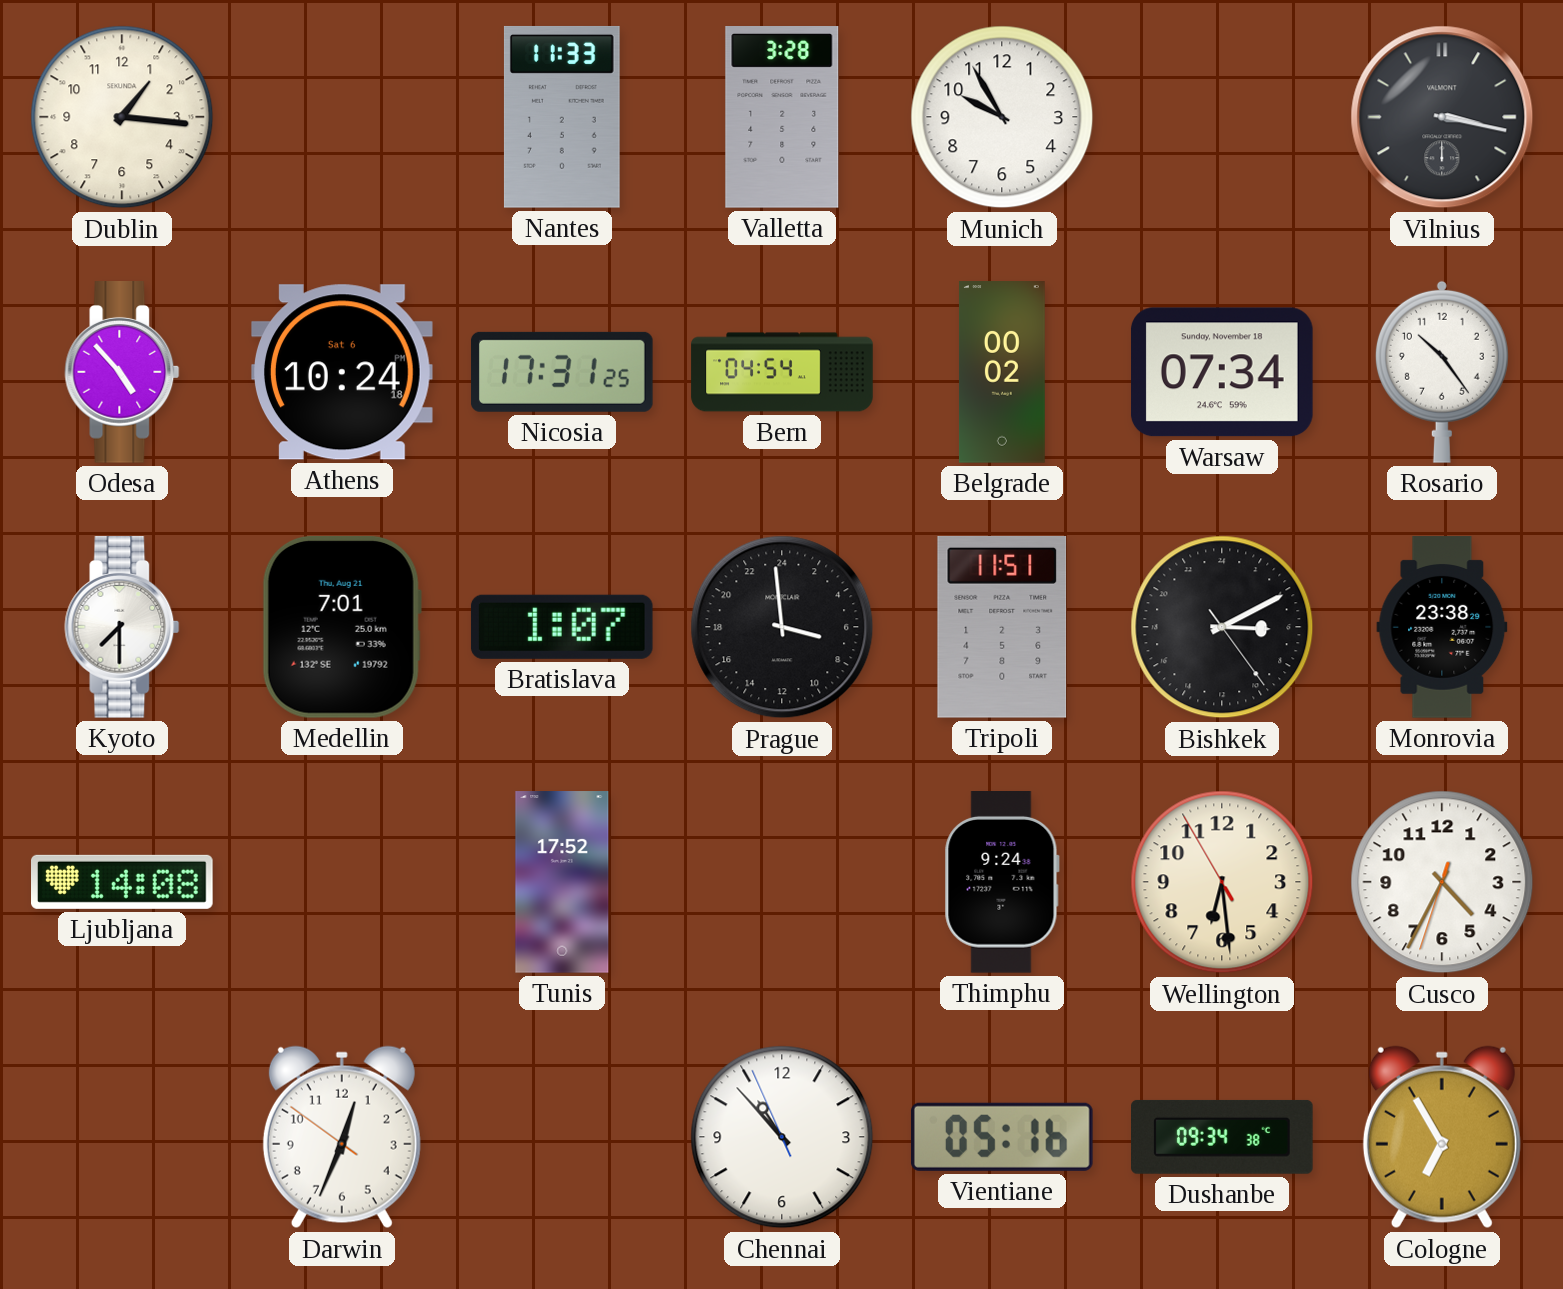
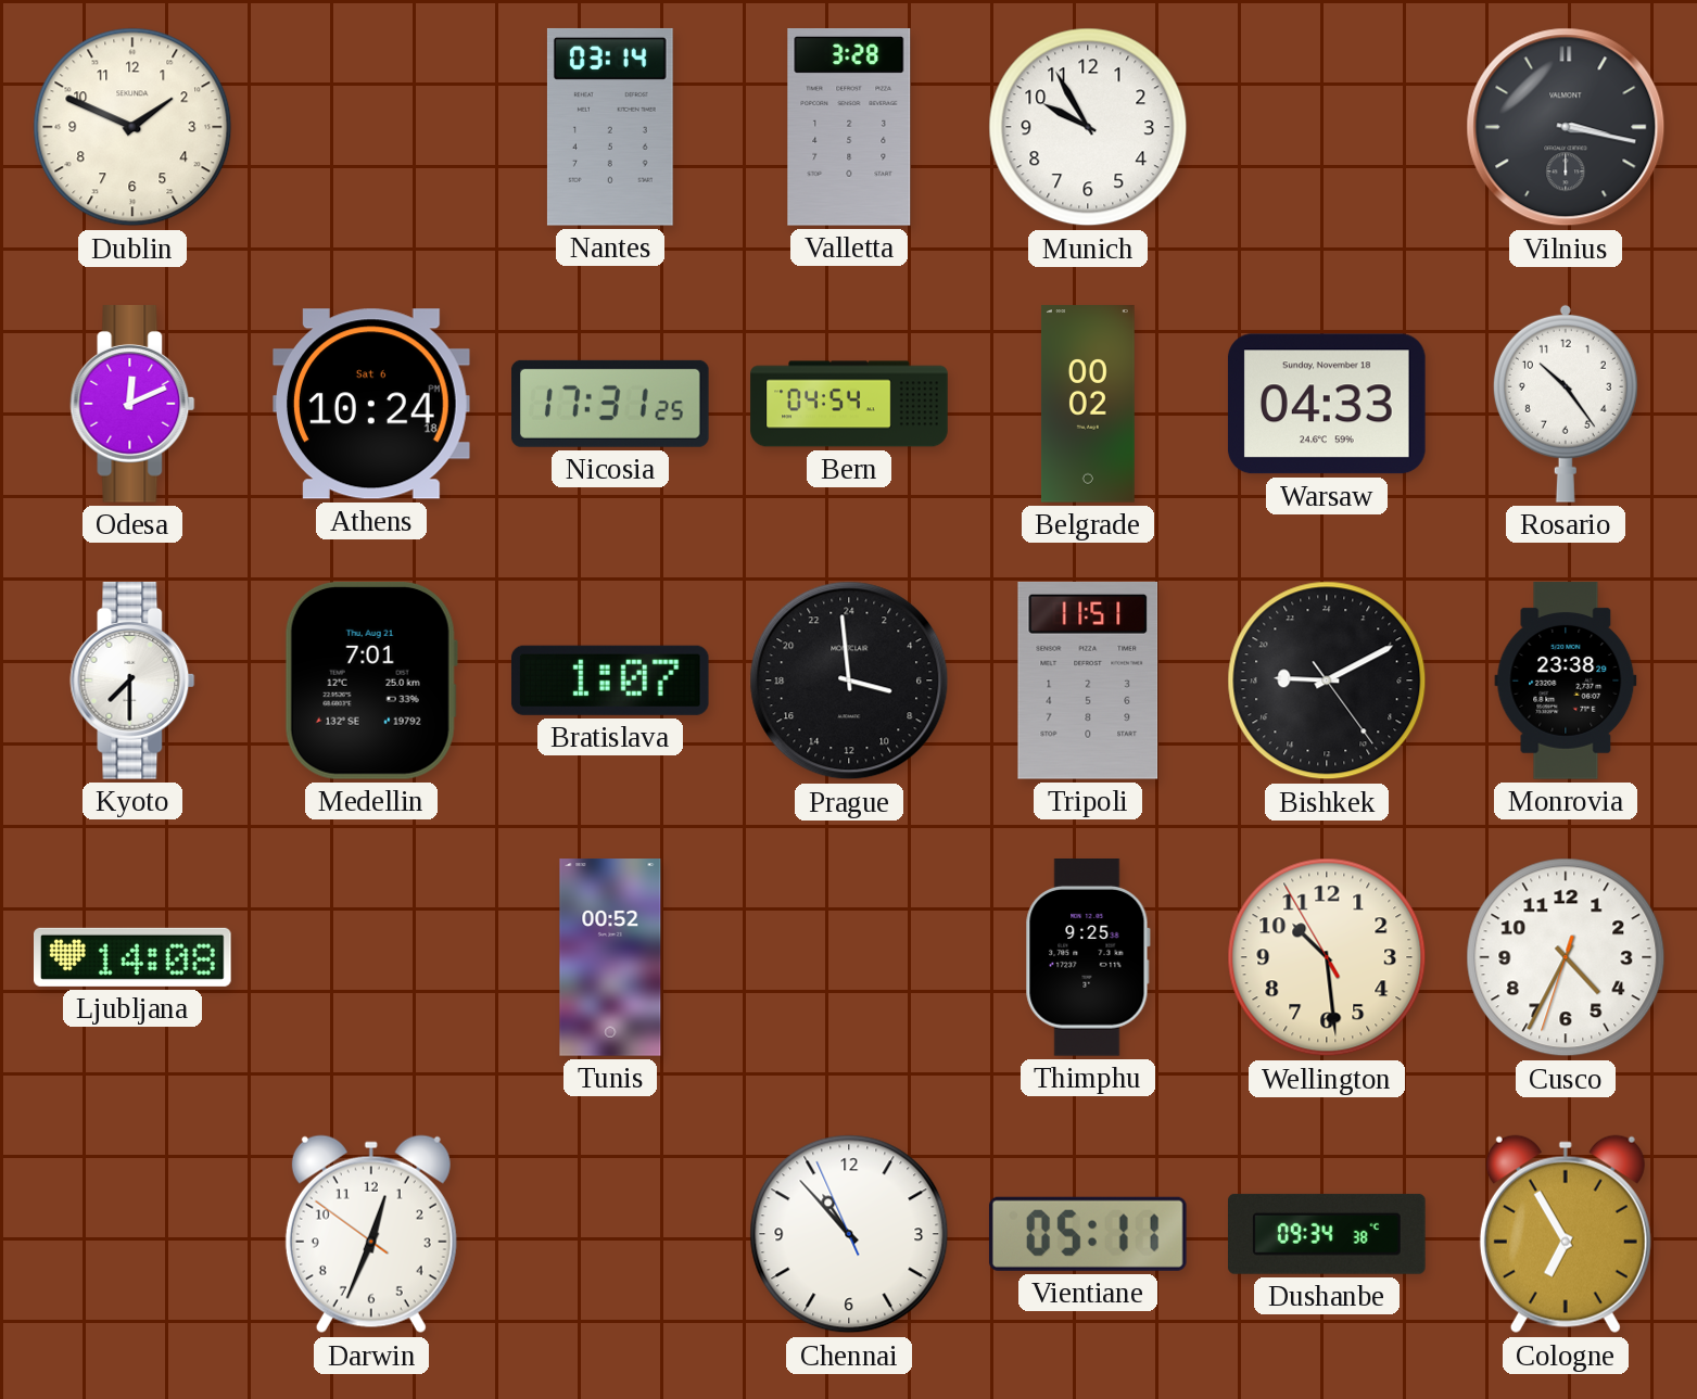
Dublin: 1:16 -> 1:49 (132, 127)
Nantes: 11:33 -> 03:14 (610, 127)
Odesa: 4:53 -> 12:11 (132, 405)
Warsaw: 07:34 -> 04:33 (1327, 404)
Bishkek: 6:10 -> 18:10 (1327, 681)
Tunis: 17:52 -> 00:52 (610, 957)
Thimphu: 9:24 -> 9:25 (1088, 958)
Wellington: 6:28 -> 10:28 (1327, 957)
Vientiane: 05:16 -> 05:11 (1088, 1234)
